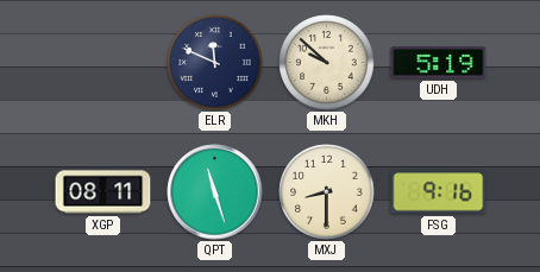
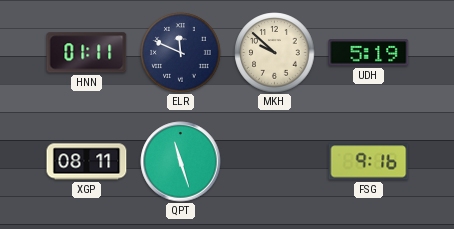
HNN: none -> 01:11 (87, 53)
MXJ: 8:30 -> none (327, 192)
